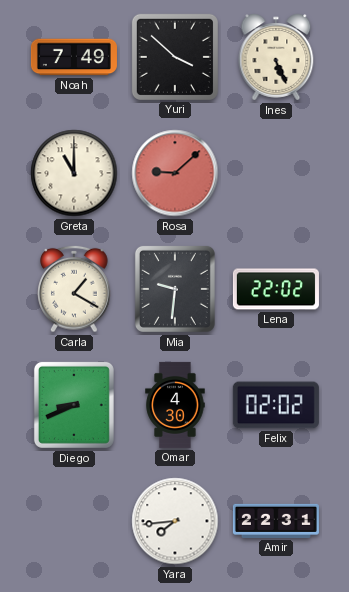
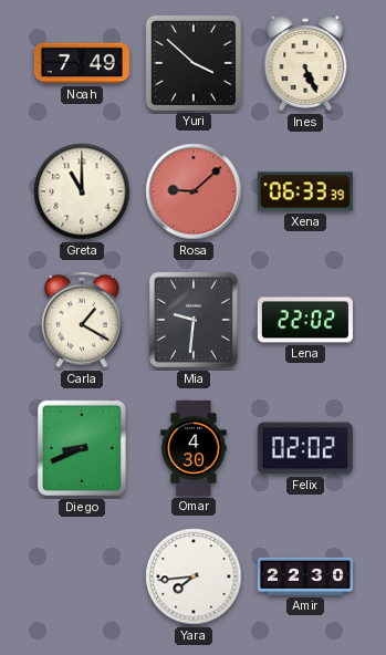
Xena: none -> 06:33 (305, 191)
Amir: 22:31 -> 22:30 (305, 576)
